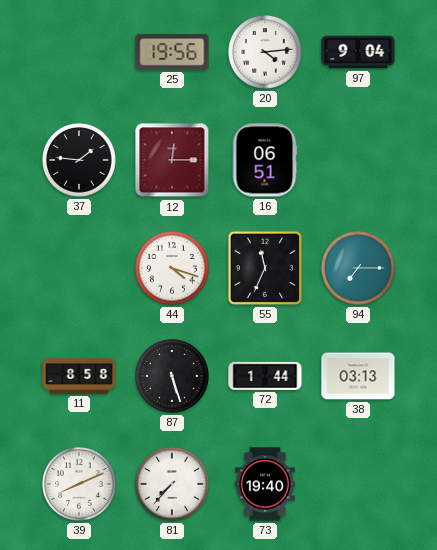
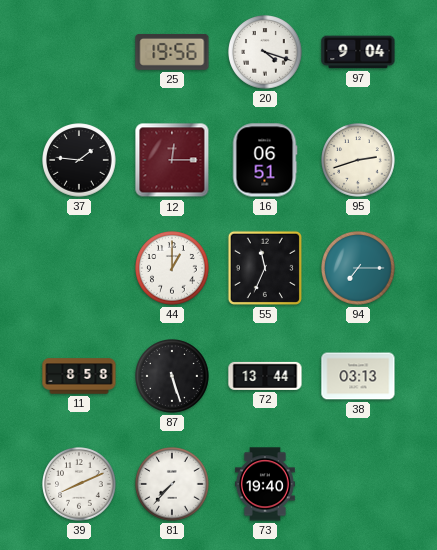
20: 4:14 -> 4:18 (265, 52)
95: none -> 2:42 (358, 160)
44: 4:18 -> 1:00 (172, 268)
72: 1:44 -> 13:44 (265, 376)
